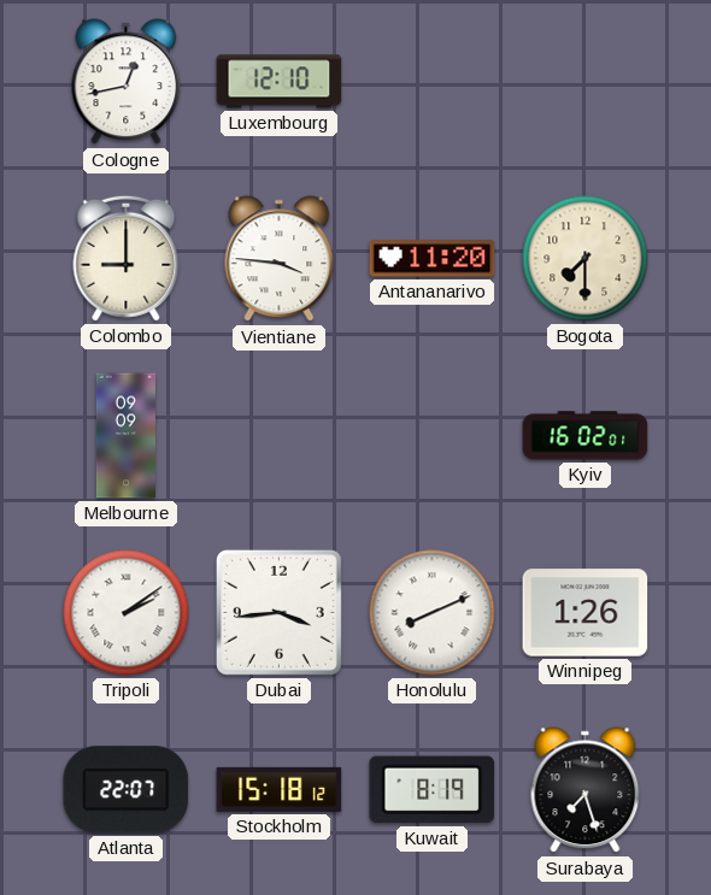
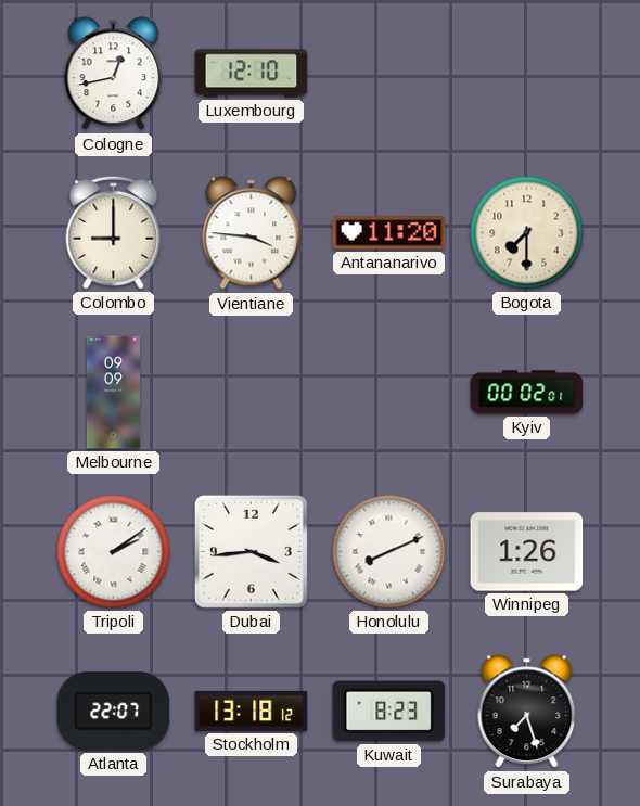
Kyiv: 16:02 -> 00:02 (527, 393)
Stockholm: 15:18 -> 13:18 (252, 711)
Kuwait: 8:19 -> 8:23 (389, 712)
